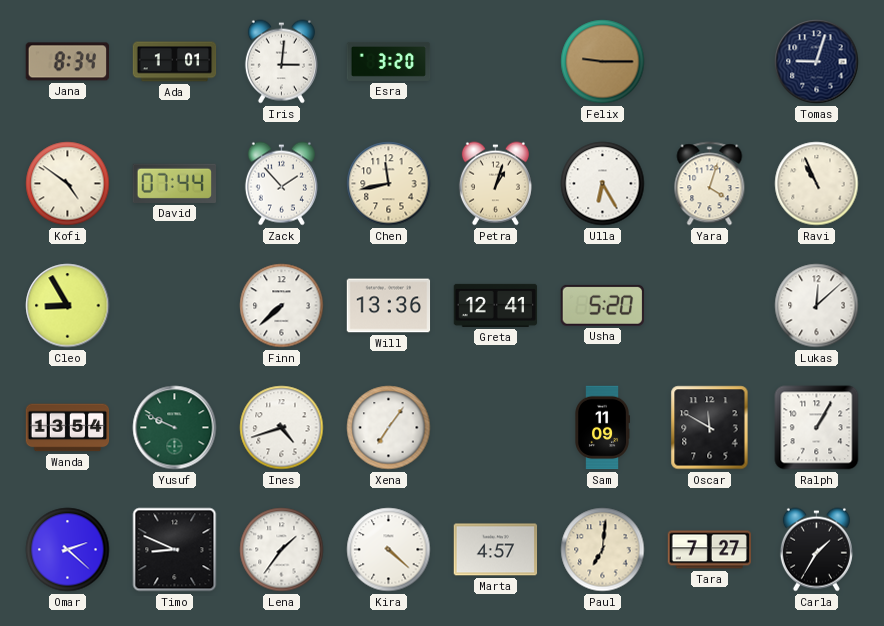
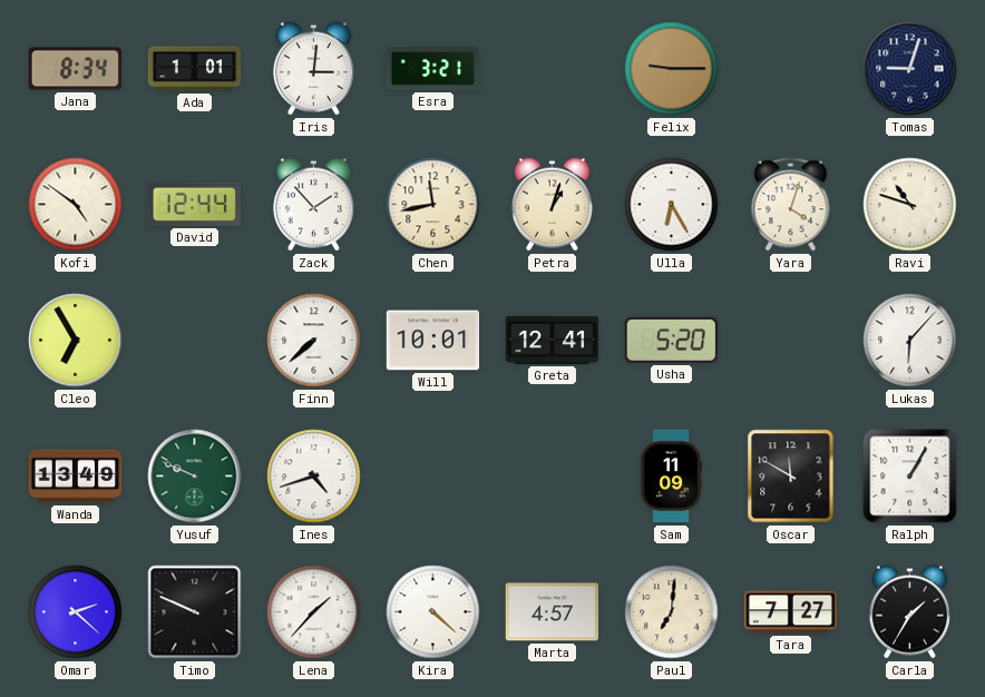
Esra: 3:20 -> 3:21 (433, 68)
David: 07:44 -> 12:44 (194, 204)
Ravi: 10:56 -> 10:48 (910, 205)
Cleo: 8:55 -> 6:55 (76, 341)
Will: 13:36 -> 10:01 (433, 341)
Lukas: 12:08 -> 6:07 (910, 341)
Wanda: 13:54 -> 13:49 (76, 477)
Xena: 7:06 -> none (389, 428)
Timo: 8:49 -> 9:49 (195, 612)
Lena: 1:36 -> 1:37 (314, 612)
